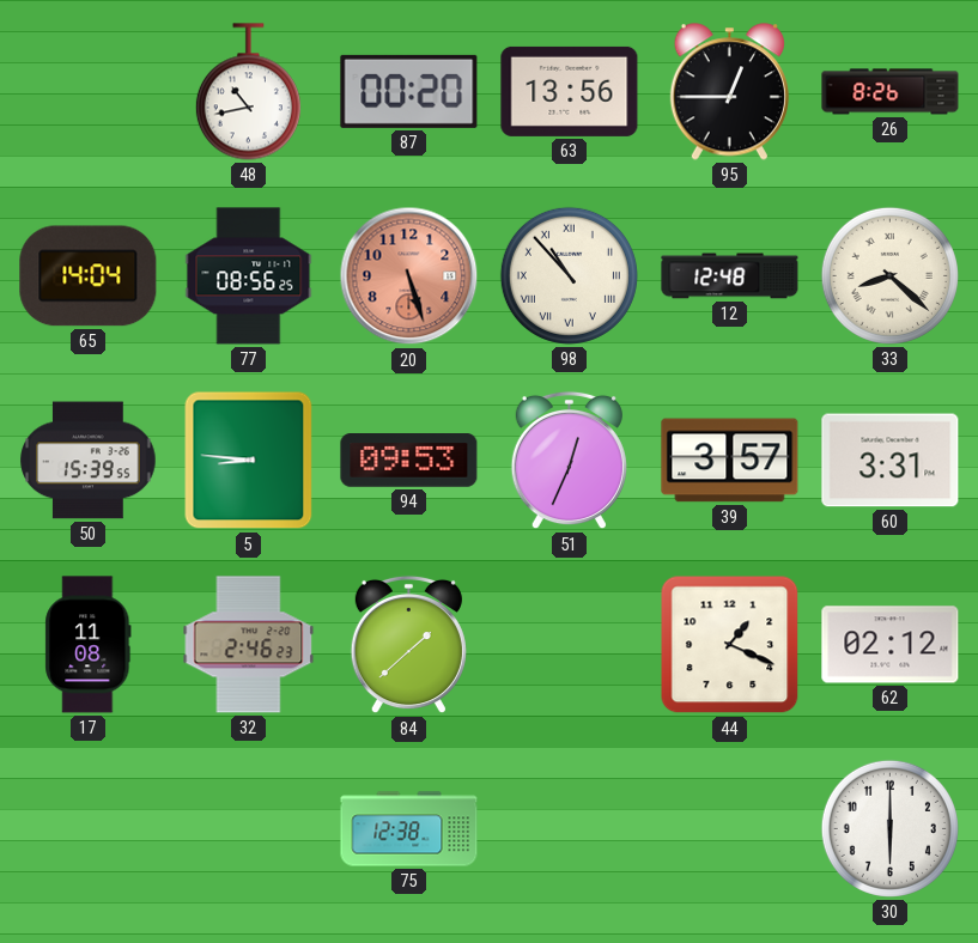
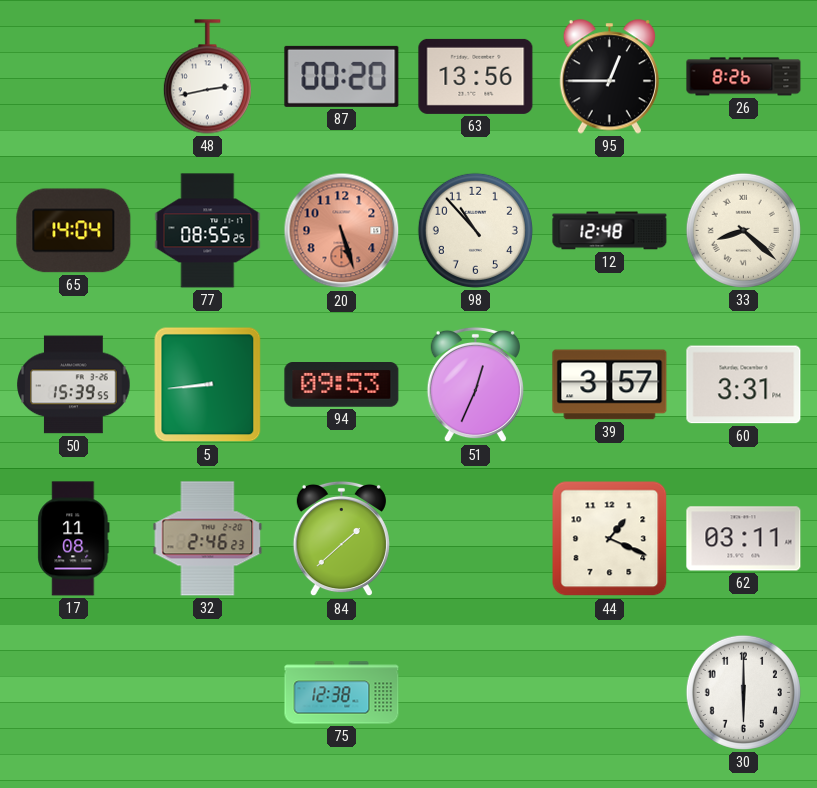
48: 10:43 -> 2:43 (207, 77)
77: 08:56 -> 08:55 (208, 231)
98 numerals: Roman -> Arabic (475, 230)
5: 8:46 -> 8:44 (208, 385)
62: 02:12 -> 03:11 (744, 539)
